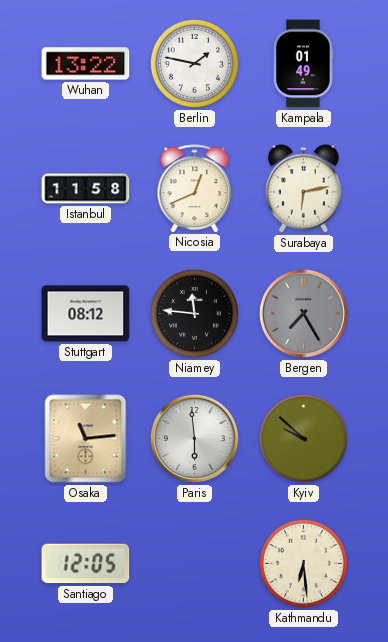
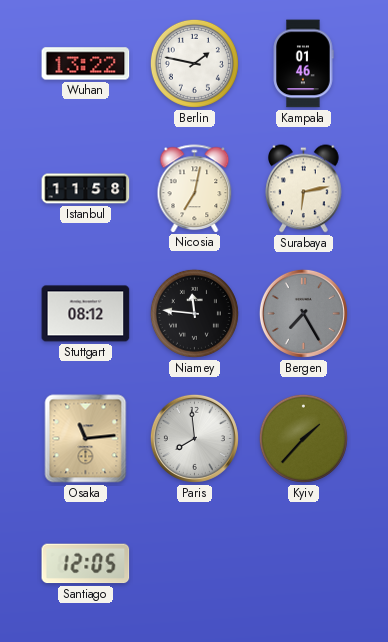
Kampala: 01:49 -> 01:46 (303, 64)
Nicosia: 12:41 -> 7:02 (195, 188)
Paris: 5:59 -> 7:59 (194, 438)
Kyiv: 9:52 -> 1:37 (303, 438)
Kathmandu: 6:29 -> none (303, 563)
